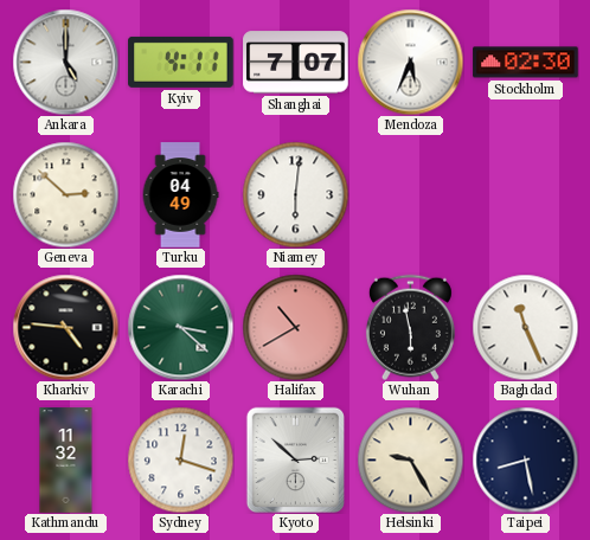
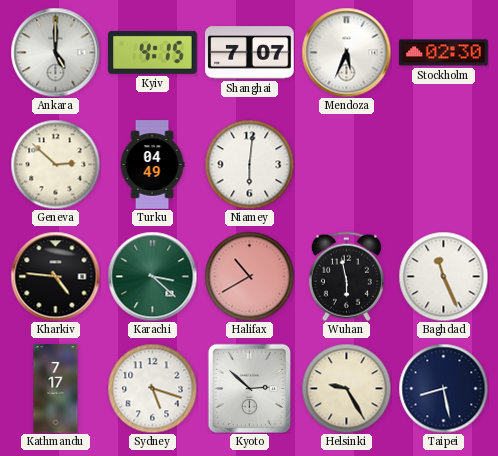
Kyiv: 4:11 -> 4:15 (153, 52)
Kathmandu: 11:32 -> 7:17 (56, 389)
Sydney: 12:18 -> 5:18 (152, 388)
